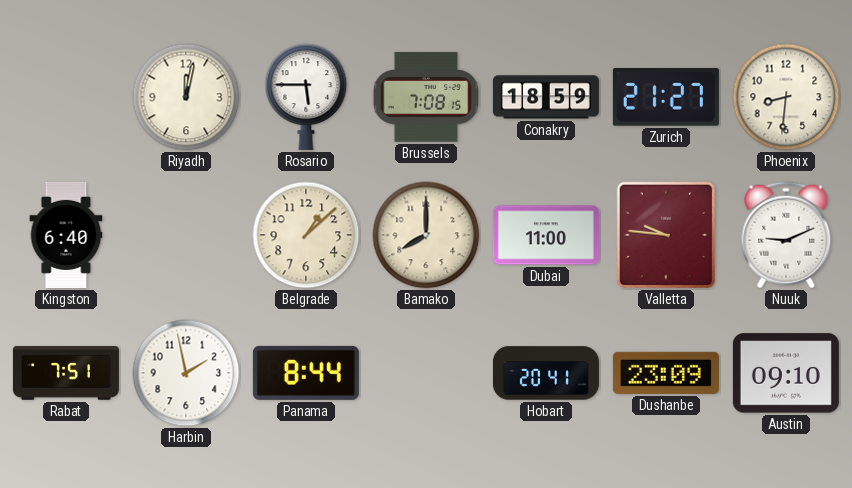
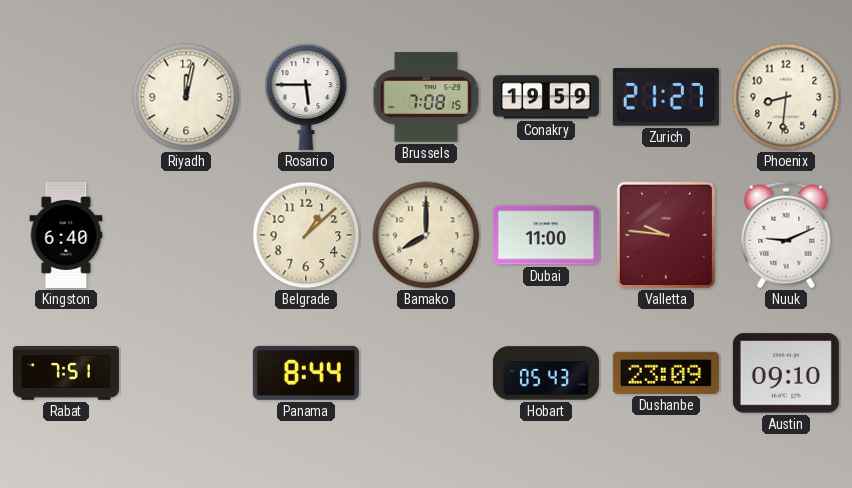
Conakry: 18:59 -> 19:59 (546, 97)
Harbin: 1:58 -> none (186, 373)
Hobart: 20:41 -> 05:43 (546, 373)
